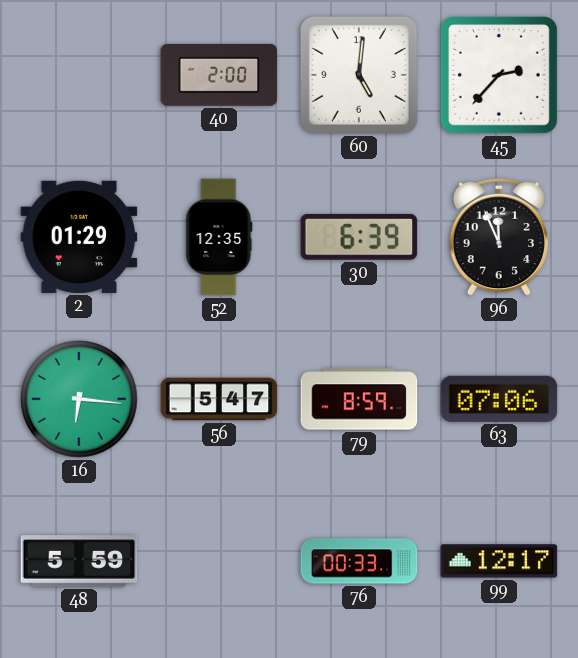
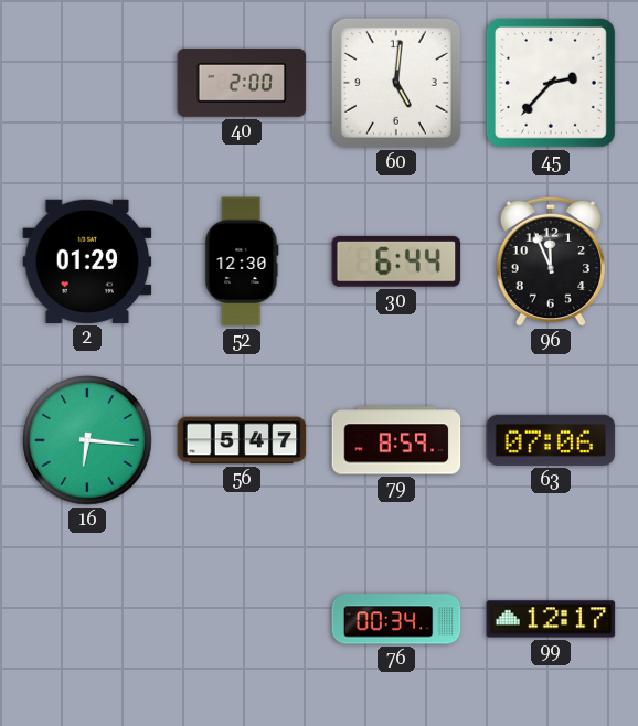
52: 12:35 -> 12:30 (242, 261)
30: 6:39 -> 6:44 (396, 261)
48: 5:59 -> none (79, 561)
76: 00:33 -> 00:34 (396, 619)
